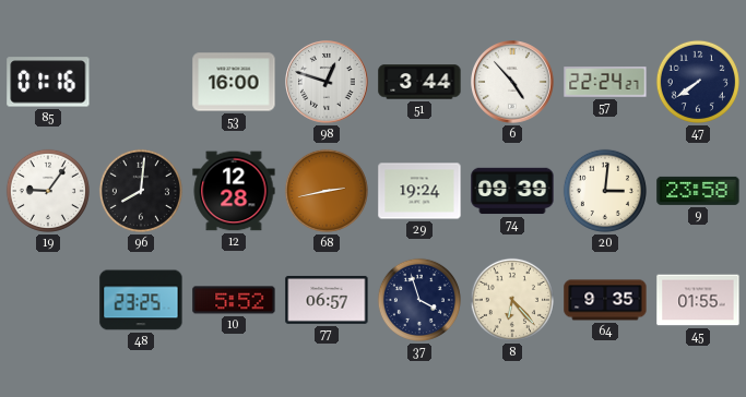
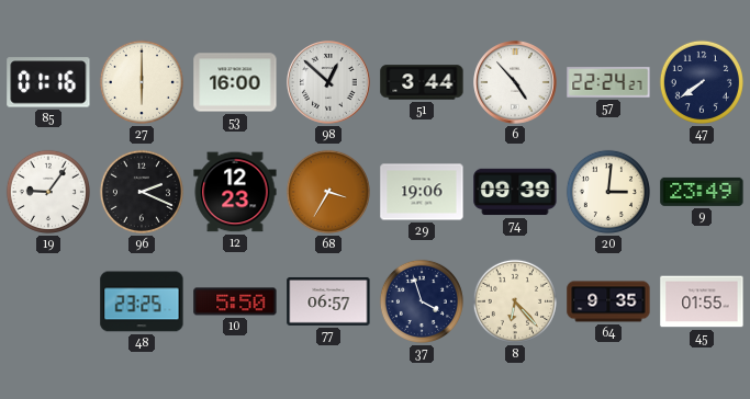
27: none -> 6:00 (142, 82)
98: 12:48 -> 12:52 (329, 83)
96: 8:01 -> 2:19 (142, 192)
12: 12:28 -> 12:23 (235, 192)
68: 2:43 -> 3:35 (328, 192)
29: 19:24 -> 19:06 (422, 192)
9: 23:58 -> 23:49 (702, 192)
10: 5:52 -> 5:50 (235, 301)
